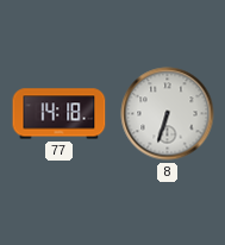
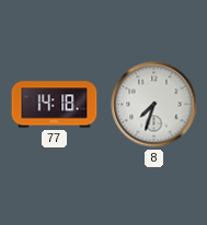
8: 6:33 -> 7:33 (154, 105)
